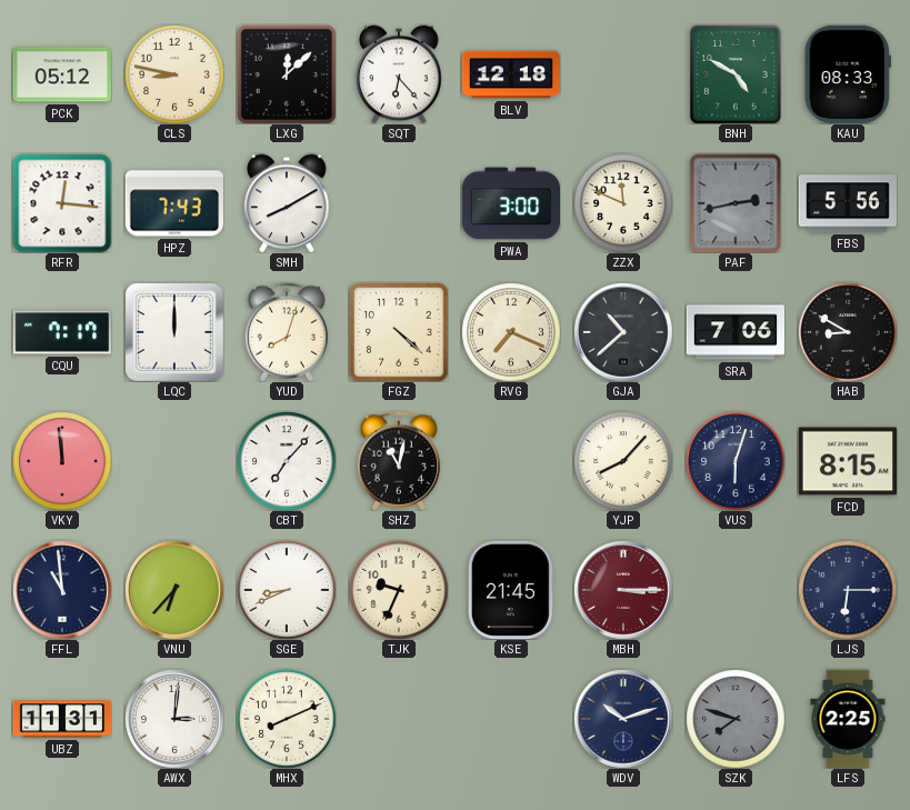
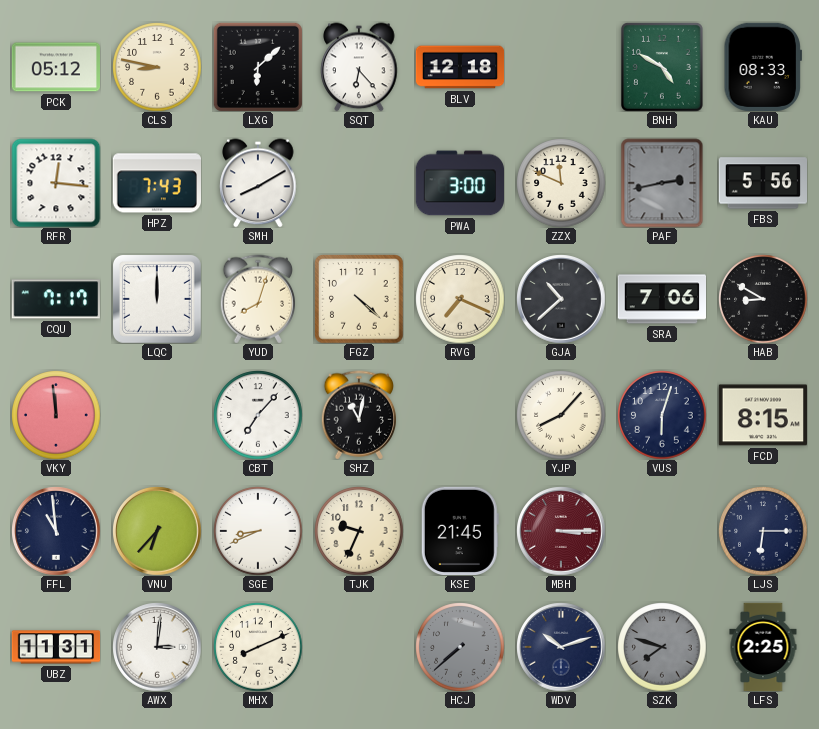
LXG: 12:08 -> 6:08 (258, 67)
HCJ: none -> 7:38 (460, 647)
